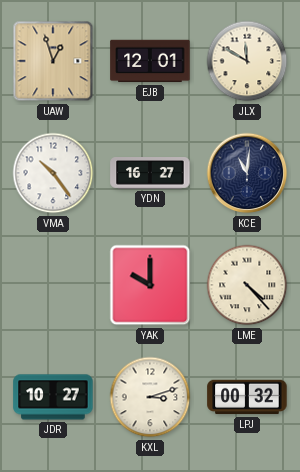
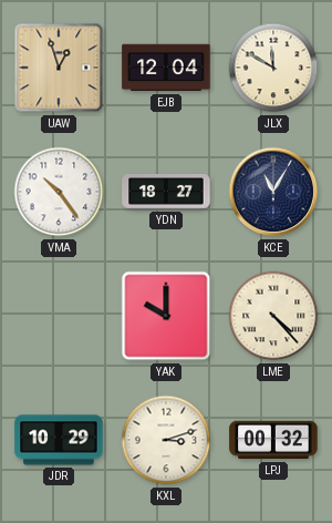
EJB: 12:01 -> 12:04 (166, 68)
YDN: 16:27 -> 18:27 (166, 193)
KCE: 11:01 -> 11:05 (273, 192)
JDR: 10:27 -> 10:29 (59, 440)
